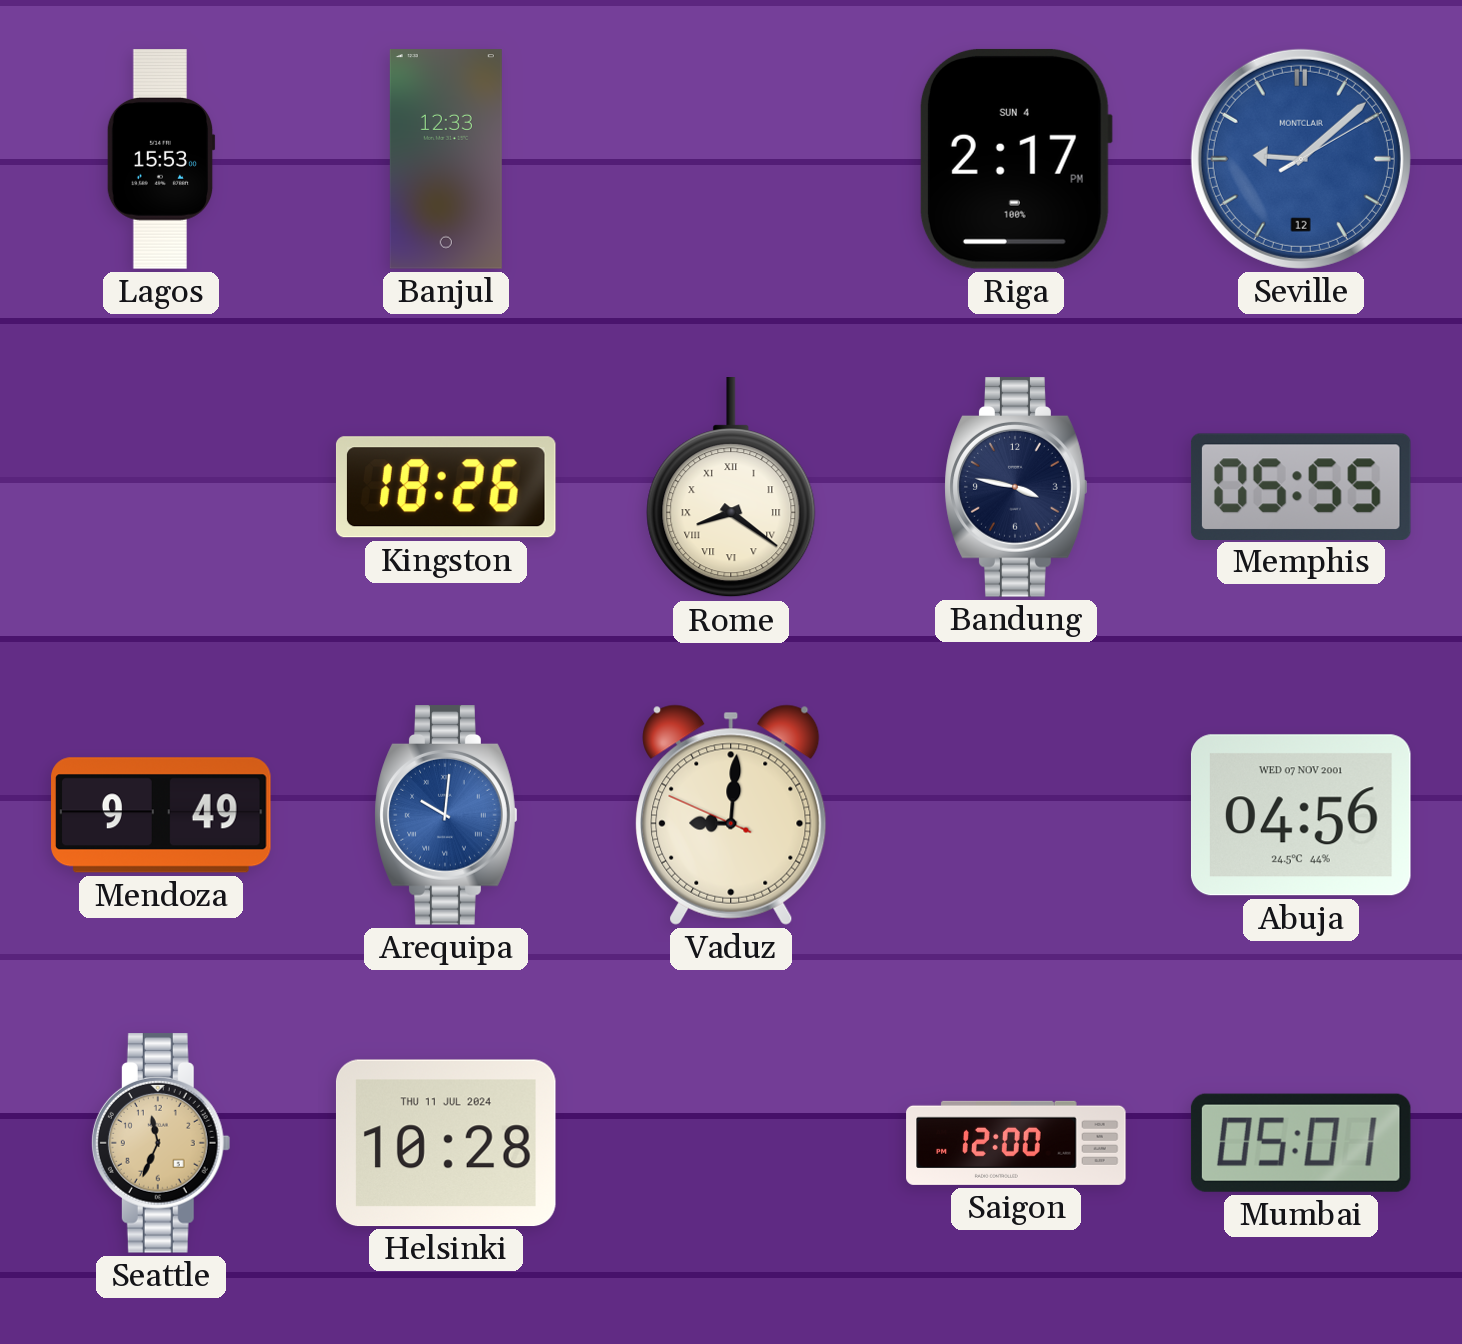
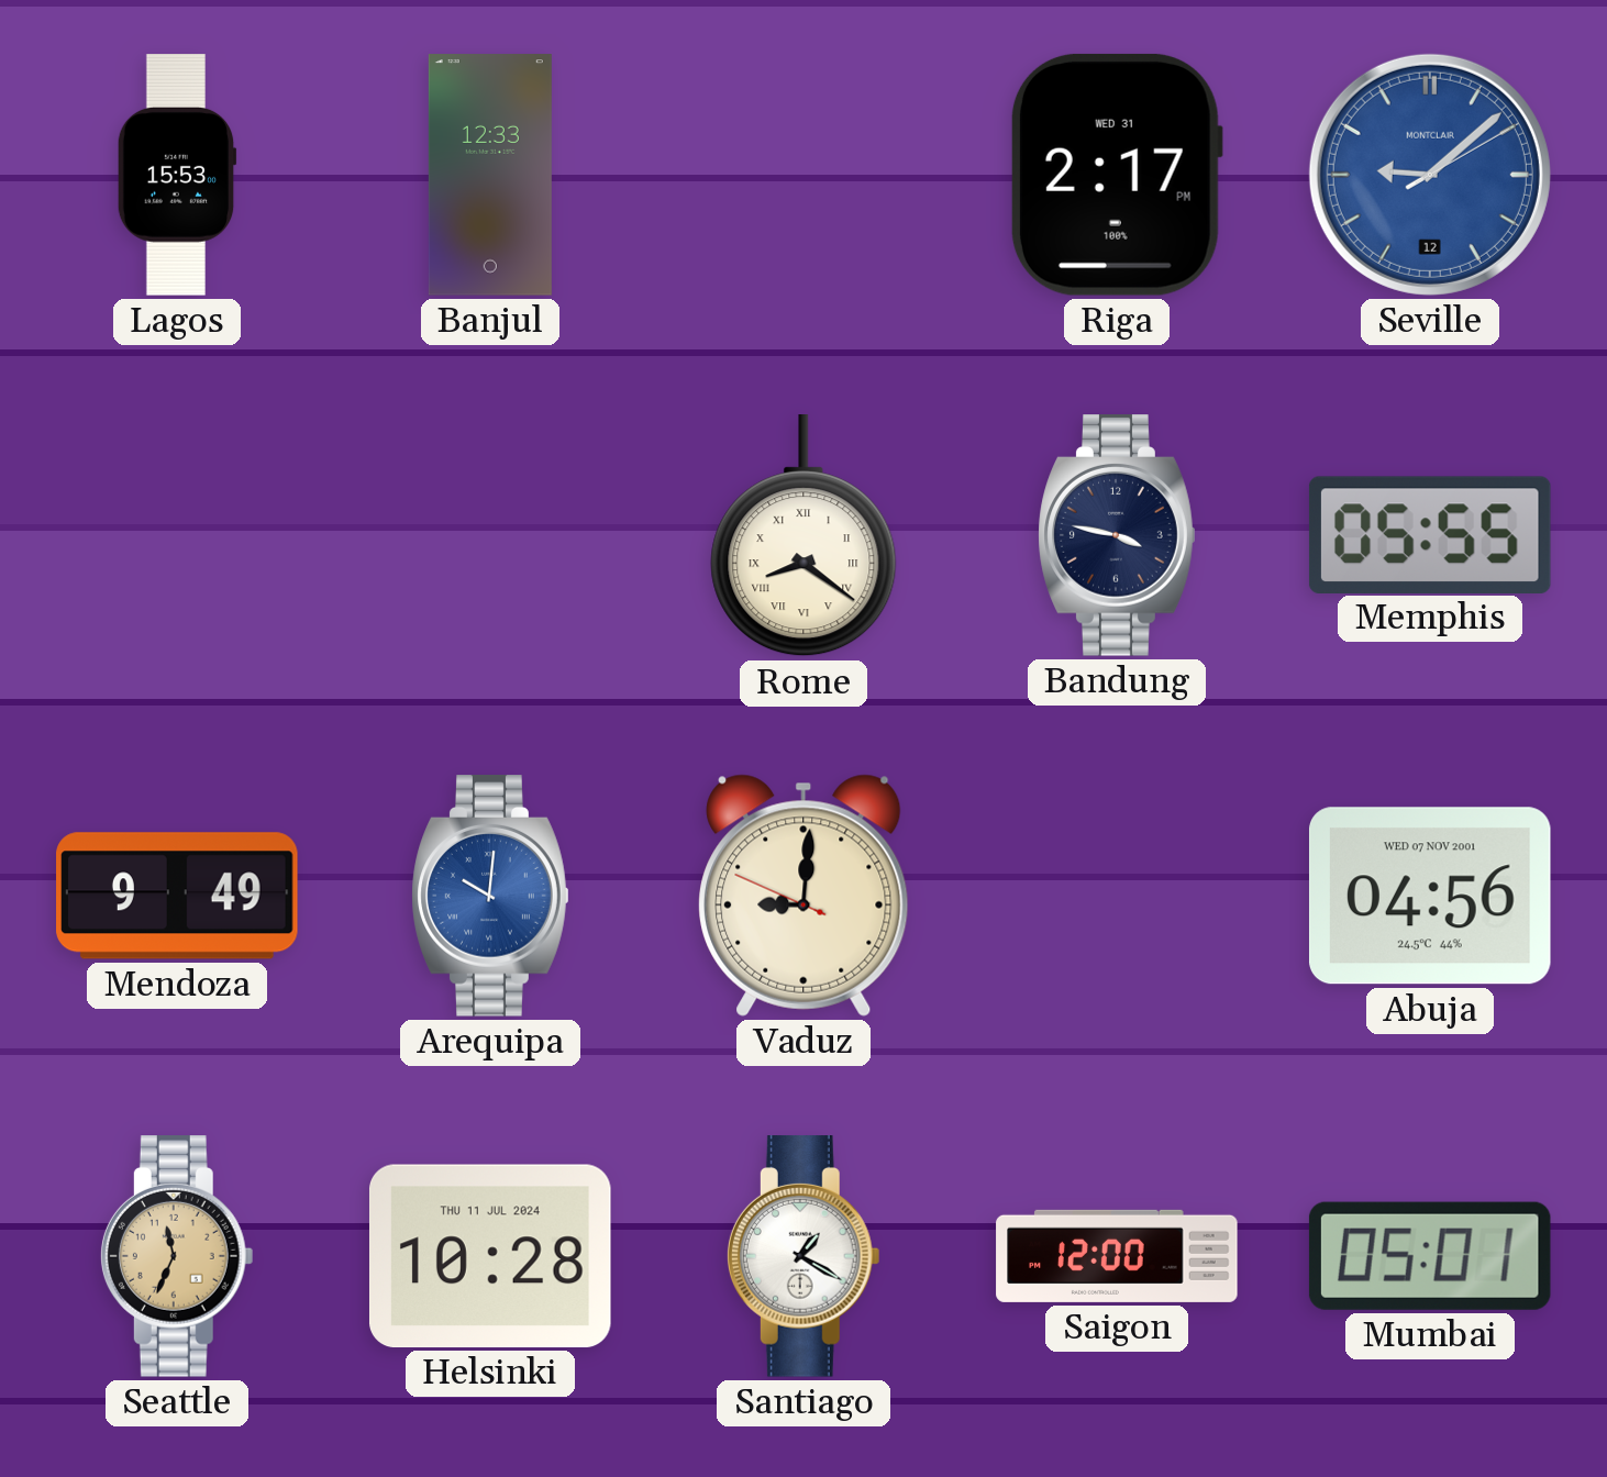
Riga date: SUN 4 -> WED 31 (1117, 175)
Kingston: 18:26 -> none (446, 487)
Santiago: none -> 1:20 (803, 1256)
